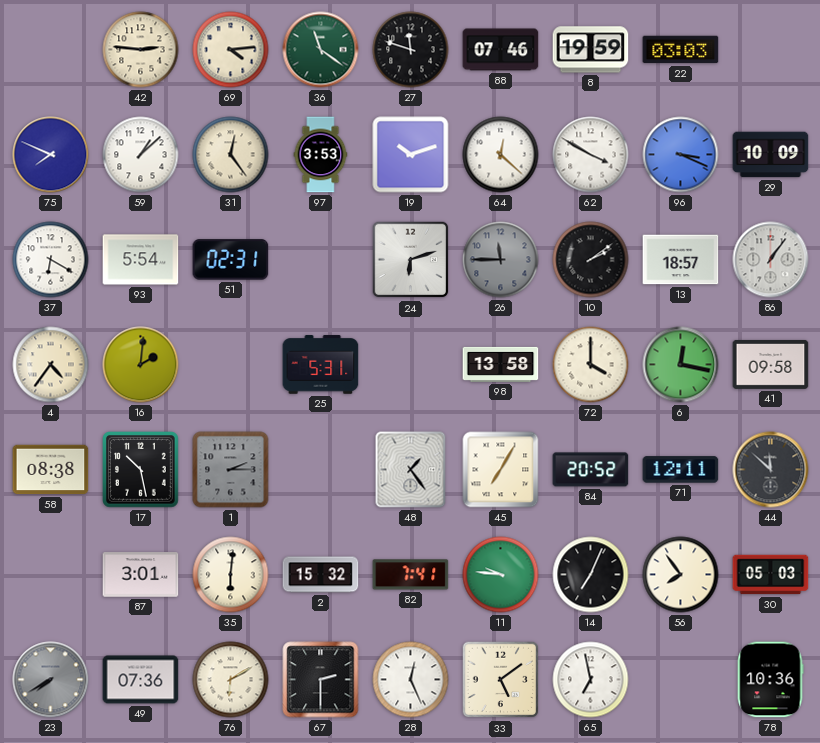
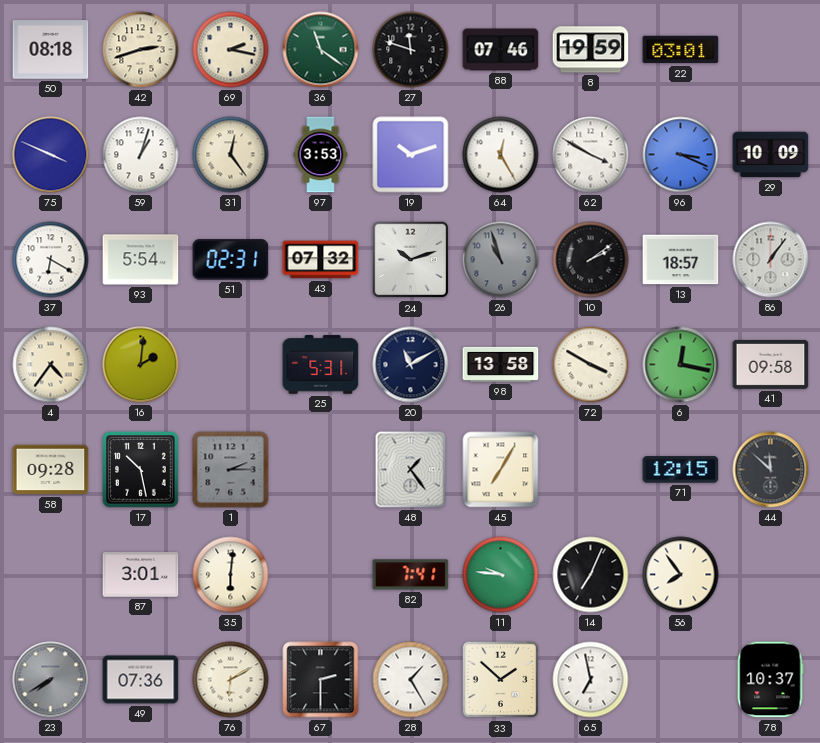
50: none -> 08:18 (51, 50)
42: 2:46 -> 2:42 (141, 50)
69: 4:14 -> 2:17 (231, 50)
22: 03:03 -> 03:01 (681, 50)
75: 7:49 -> 3:49 (51, 155)
59: 1:08 -> 1:03 (141, 155)
64: 12:22 -> 12:25 (501, 155)
43: none -> 07:32 (321, 260)
24: 6:12 -> 10:12 (411, 260)
26: 11:45 -> 10:57 (501, 260)
20: none -> 11:10 (411, 365)
72: 4:00 -> 3:50 (591, 365)
58: 08:38 -> 09:28 (51, 470)
84: 20:52 -> none (591, 470)
71: 12:11 -> 12:15 (681, 470)
2: 15:32 -> none (321, 575)
30: 05:03 -> none (771, 575)
28: 12:26 -> 1:25 (411, 680)
33: 5:09 -> 1:52 (501, 680)
78: 10:36 -> 10:37 (770, 680)
